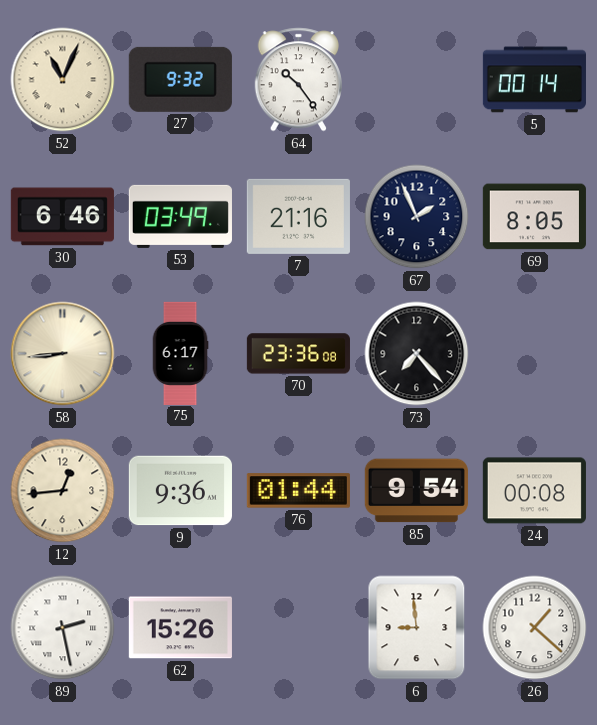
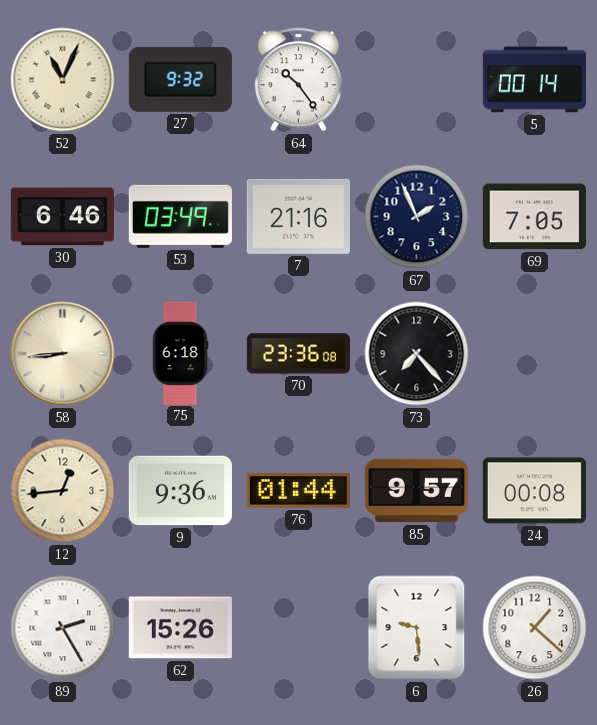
69: 8:05 -> 7:05 (534, 217)
75: 6:17 -> 6:18 (180, 353)
85: 9:54 -> 9:57 (416, 491)
89: 2:28 -> 2:25 (63, 628)
6: 8:59 -> 9:29 (417, 628)
